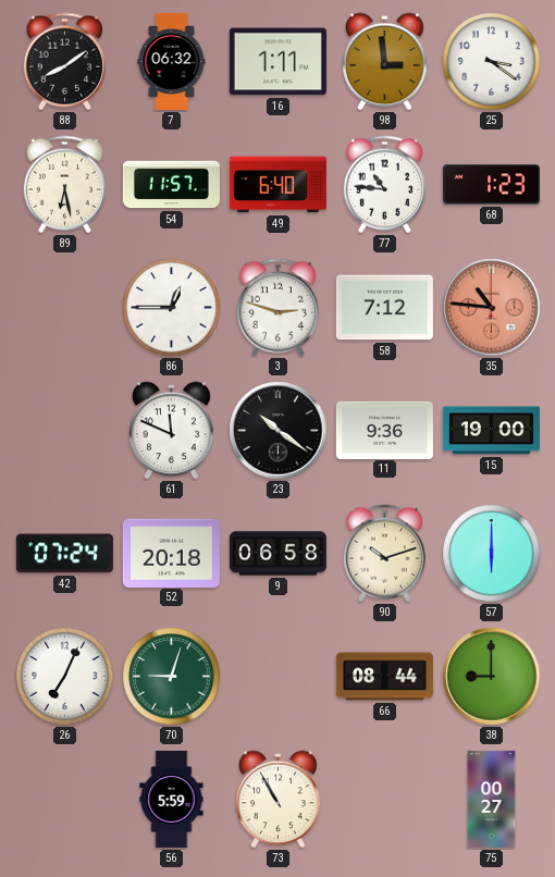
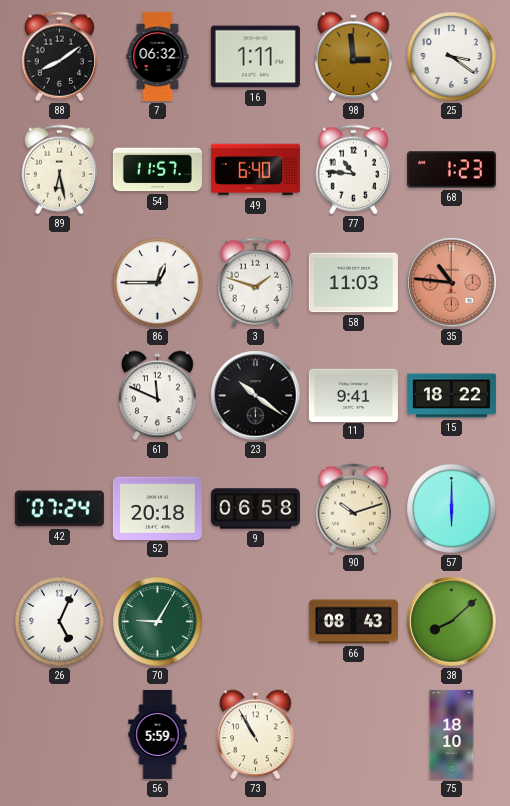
3: 2:48 -> 1:48 (255, 283)
58: 7:12 -> 11:03 (353, 283)
11: 9:36 -> 9:41 (353, 395)
15: 19:00 -> 18:22 (451, 396)
26: 7:04 -> 5:04 (60, 622)
70: 9:03 -> 9:05 (158, 622)
66: 08:44 -> 08:43 (353, 622)
38: 9:00 -> 8:08 (452, 622)
75: 00:27 -> 18:10 (452, 734)
